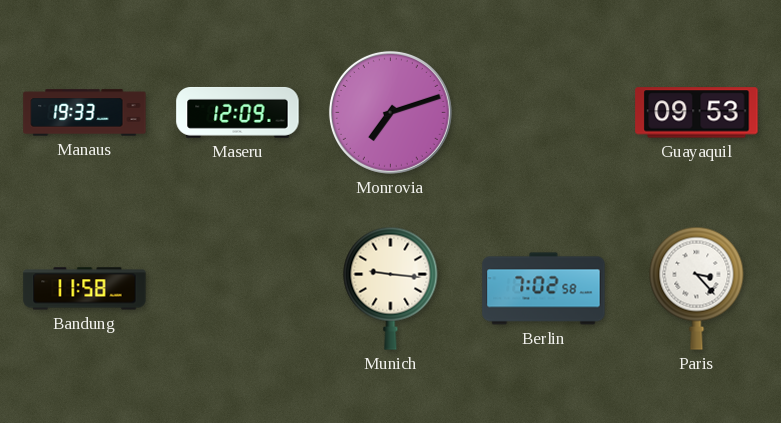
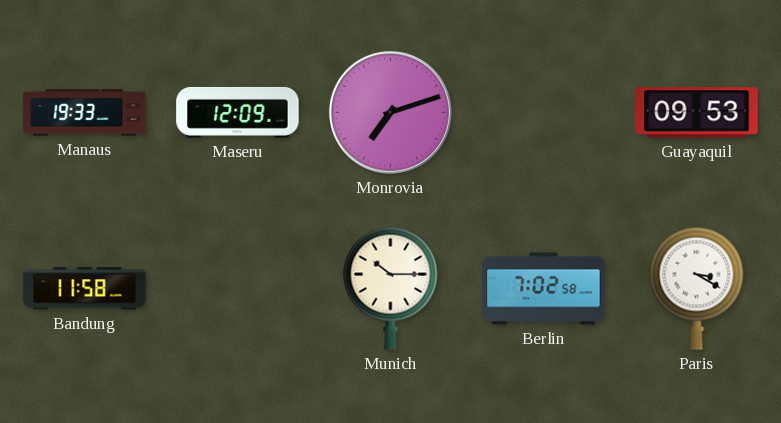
Munich: 9:16 -> 10:15 (391, 288)
Paris: 3:23 -> 3:20 (697, 288)
